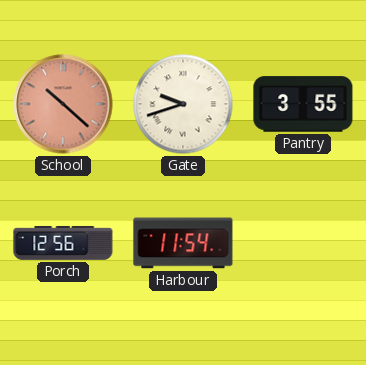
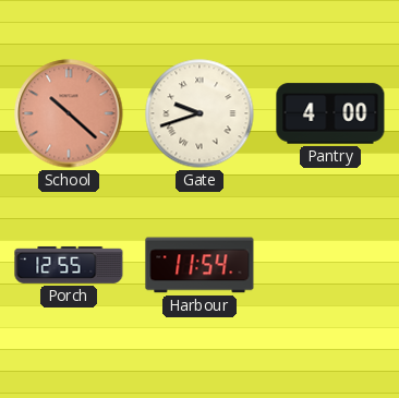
Pantry: 3:55 -> 4:00 (330, 113)
Porch: 12:56 -> 12:55 (69, 265)
